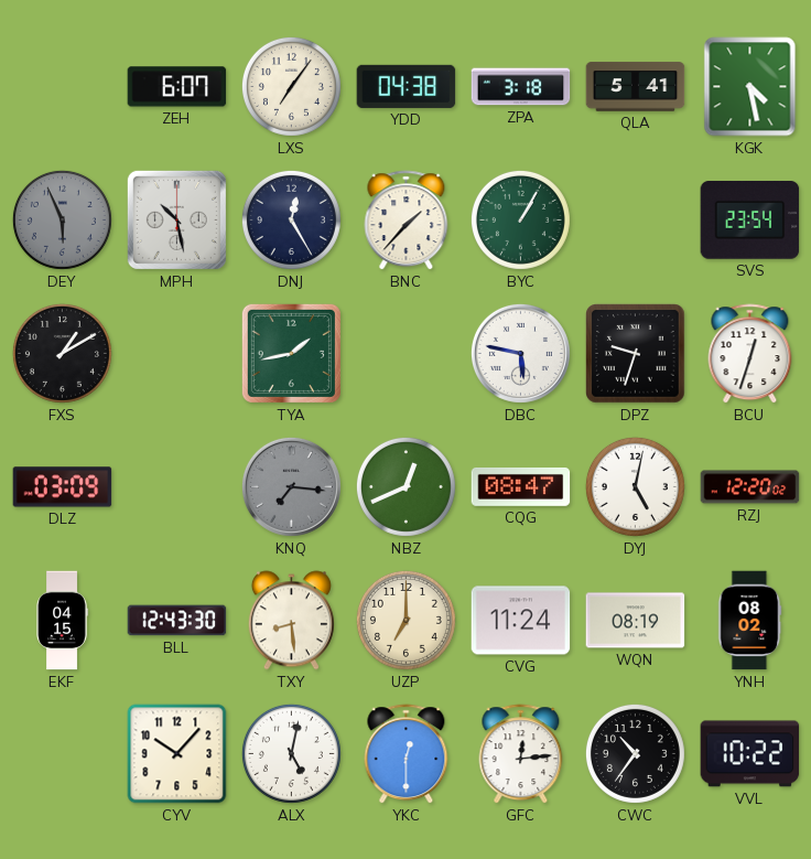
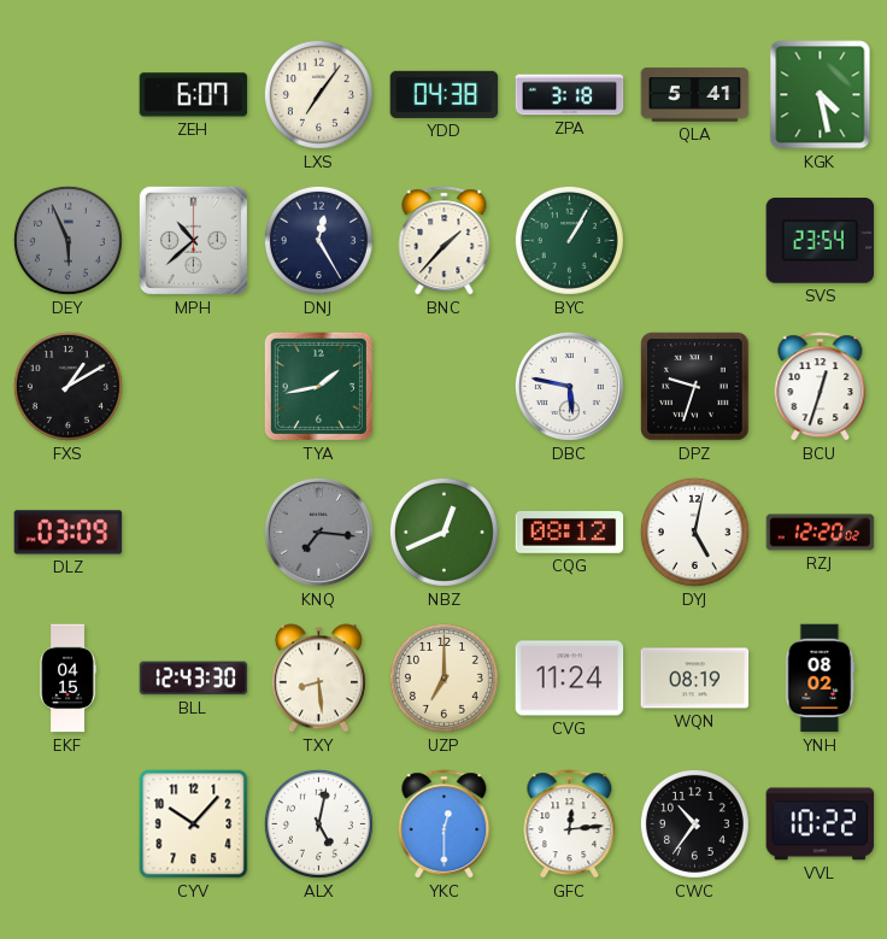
MPH: 10:28 -> 10:38 (193, 240)
CQG: 08:47 -> 08:12 (570, 532)
